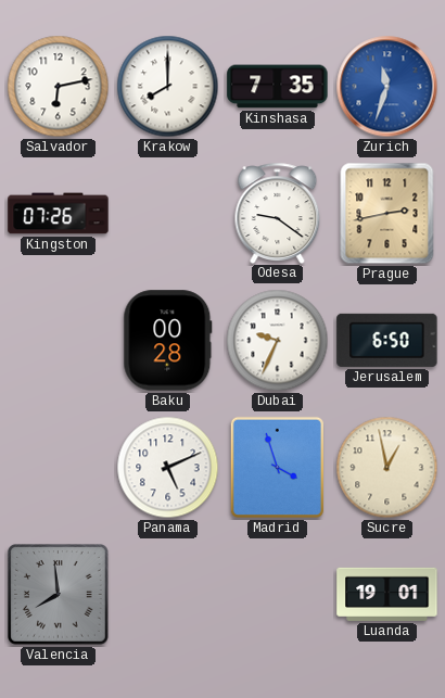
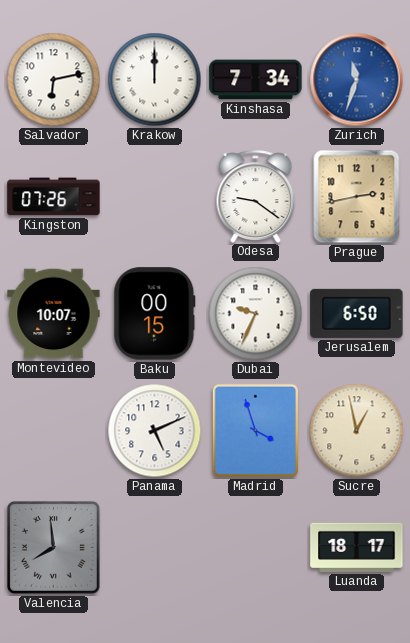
Krakow: 8:00 -> 12:00 (155, 80)
Kinshasa: 7:35 -> 7:34 (256, 80)
Montevideo: none -> 10:07 (54, 314)
Baku: 00:28 -> 00:15 (155, 314)
Luanda: 19:01 -> 18:17 (357, 547)
